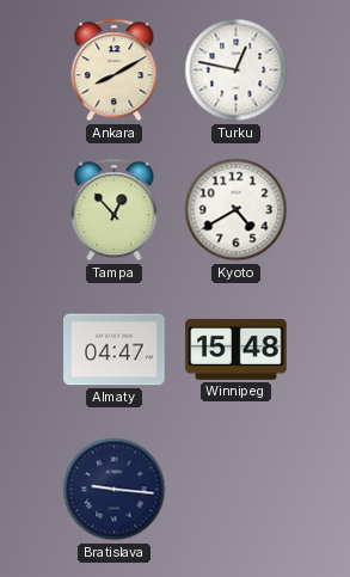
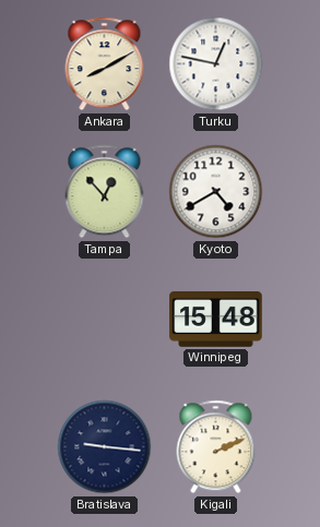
Almaty: 04:47 -> none (115, 350)
Kigali: none -> 2:11 (216, 447)
